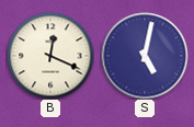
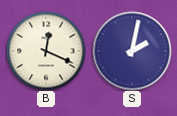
S: 5:02 -> 2:02 (132, 51)
